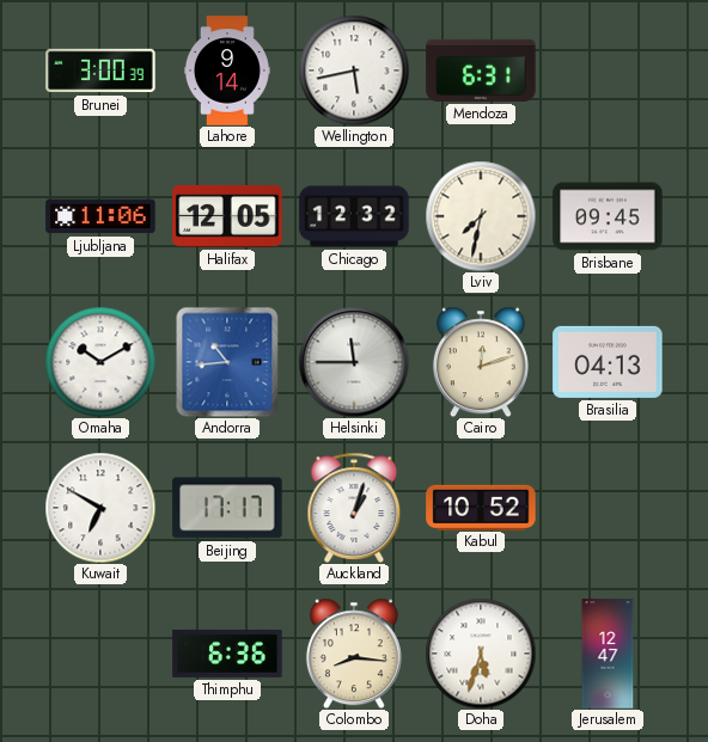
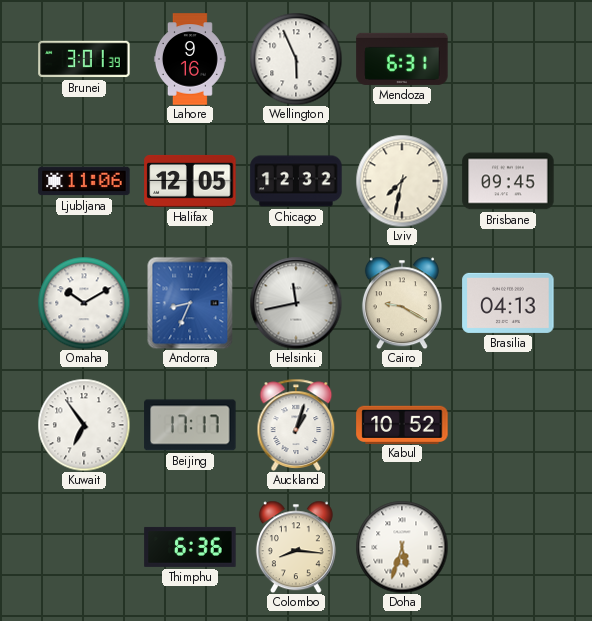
Brunei: 3:00 -> 3:01 (84, 59)
Lahore: 9:14 -> 9:16 (190, 59)
Wellington: 5:43 -> 5:56 (296, 59)
Andorra: 10:44 -> 8:34 (190, 303)
Helsinki: 11:45 -> 11:43 (296, 303)
Cairo: 12:12 -> 9:20 (402, 303)
Kuwait: 6:50 -> 6:54 (84, 425)
Jerusalem: 12:47 -> none (608, 654)
